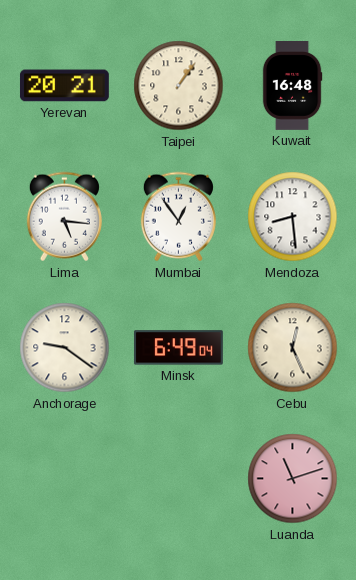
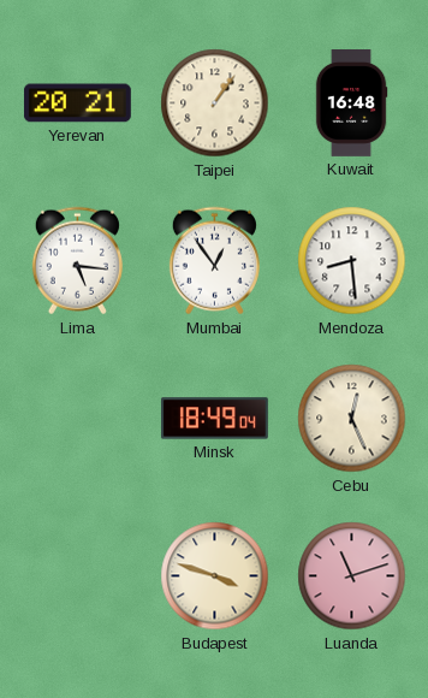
Anchorage: 9:21 -> none (65, 348)
Minsk: 6:49 -> 18:49 (214, 419)
Budapest: none -> 3:48 (215, 576)
